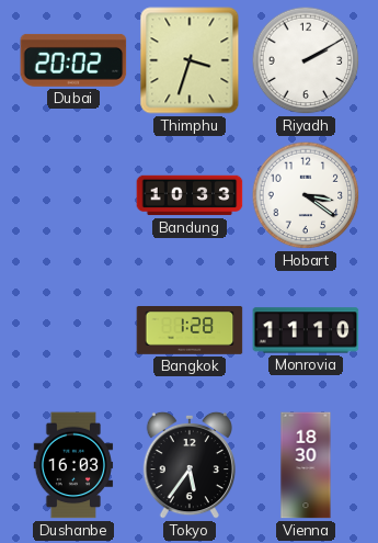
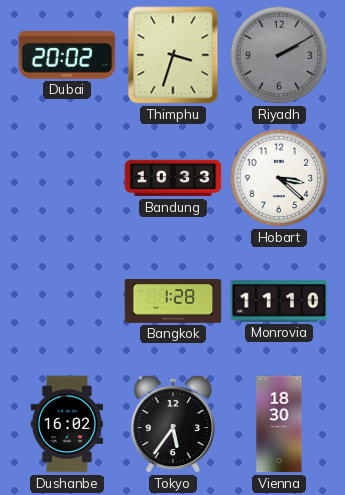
Riyadh dial: white -> grey (279, 55)
Hobart: 3:21 -> 3:22 (279, 178)
Dushanbe: 16:03 -> 16:02 (67, 424)
